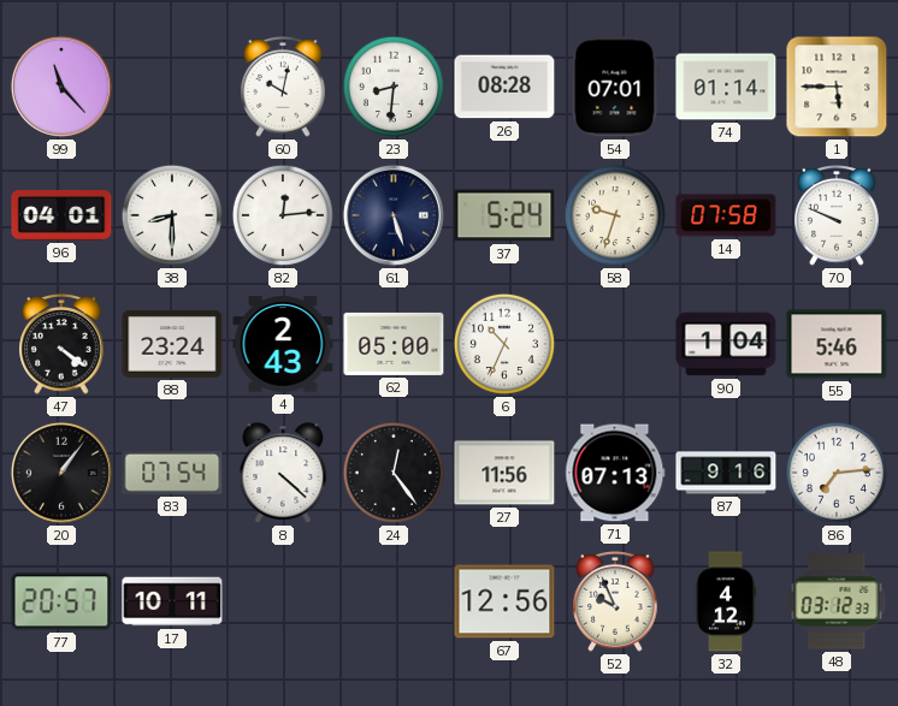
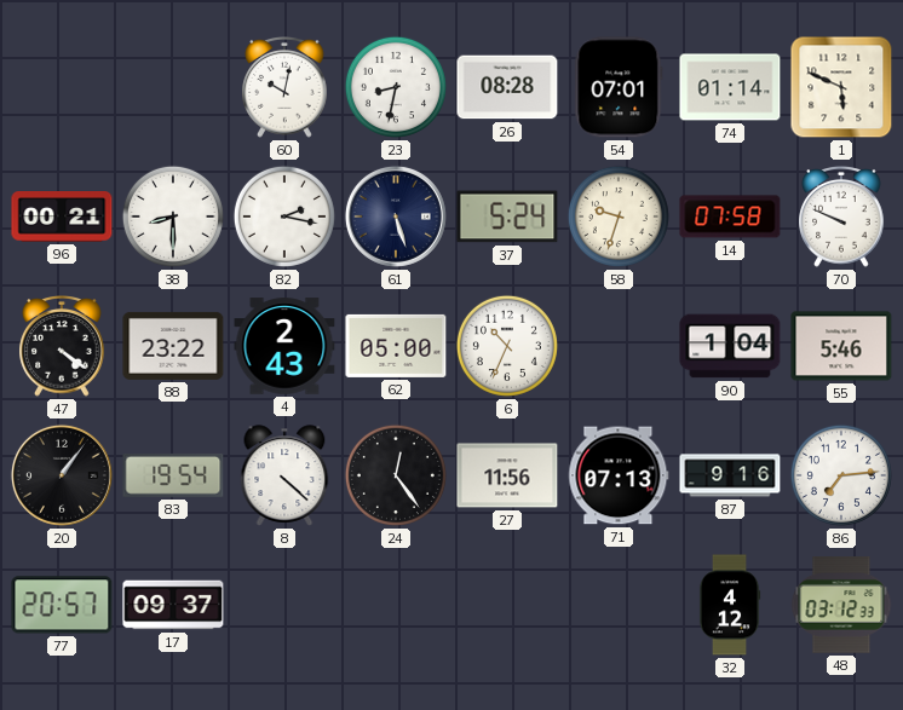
99: 11:23 -> none (61, 87)
23: 8:31 -> 8:32 (396, 87)
1: 5:45 -> 5:49 (841, 87)
96: 04:01 -> 00:21 (62, 218)
82: 12:14 -> 2:17 (284, 217)
88: 23:24 -> 23:22 (173, 346)
83: 07:54 -> 19:54 (173, 475)
17: 10:11 -> 09:37 (173, 605)
67: 12:56 -> none (504, 601)
52: 9:56 -> none (615, 603)
